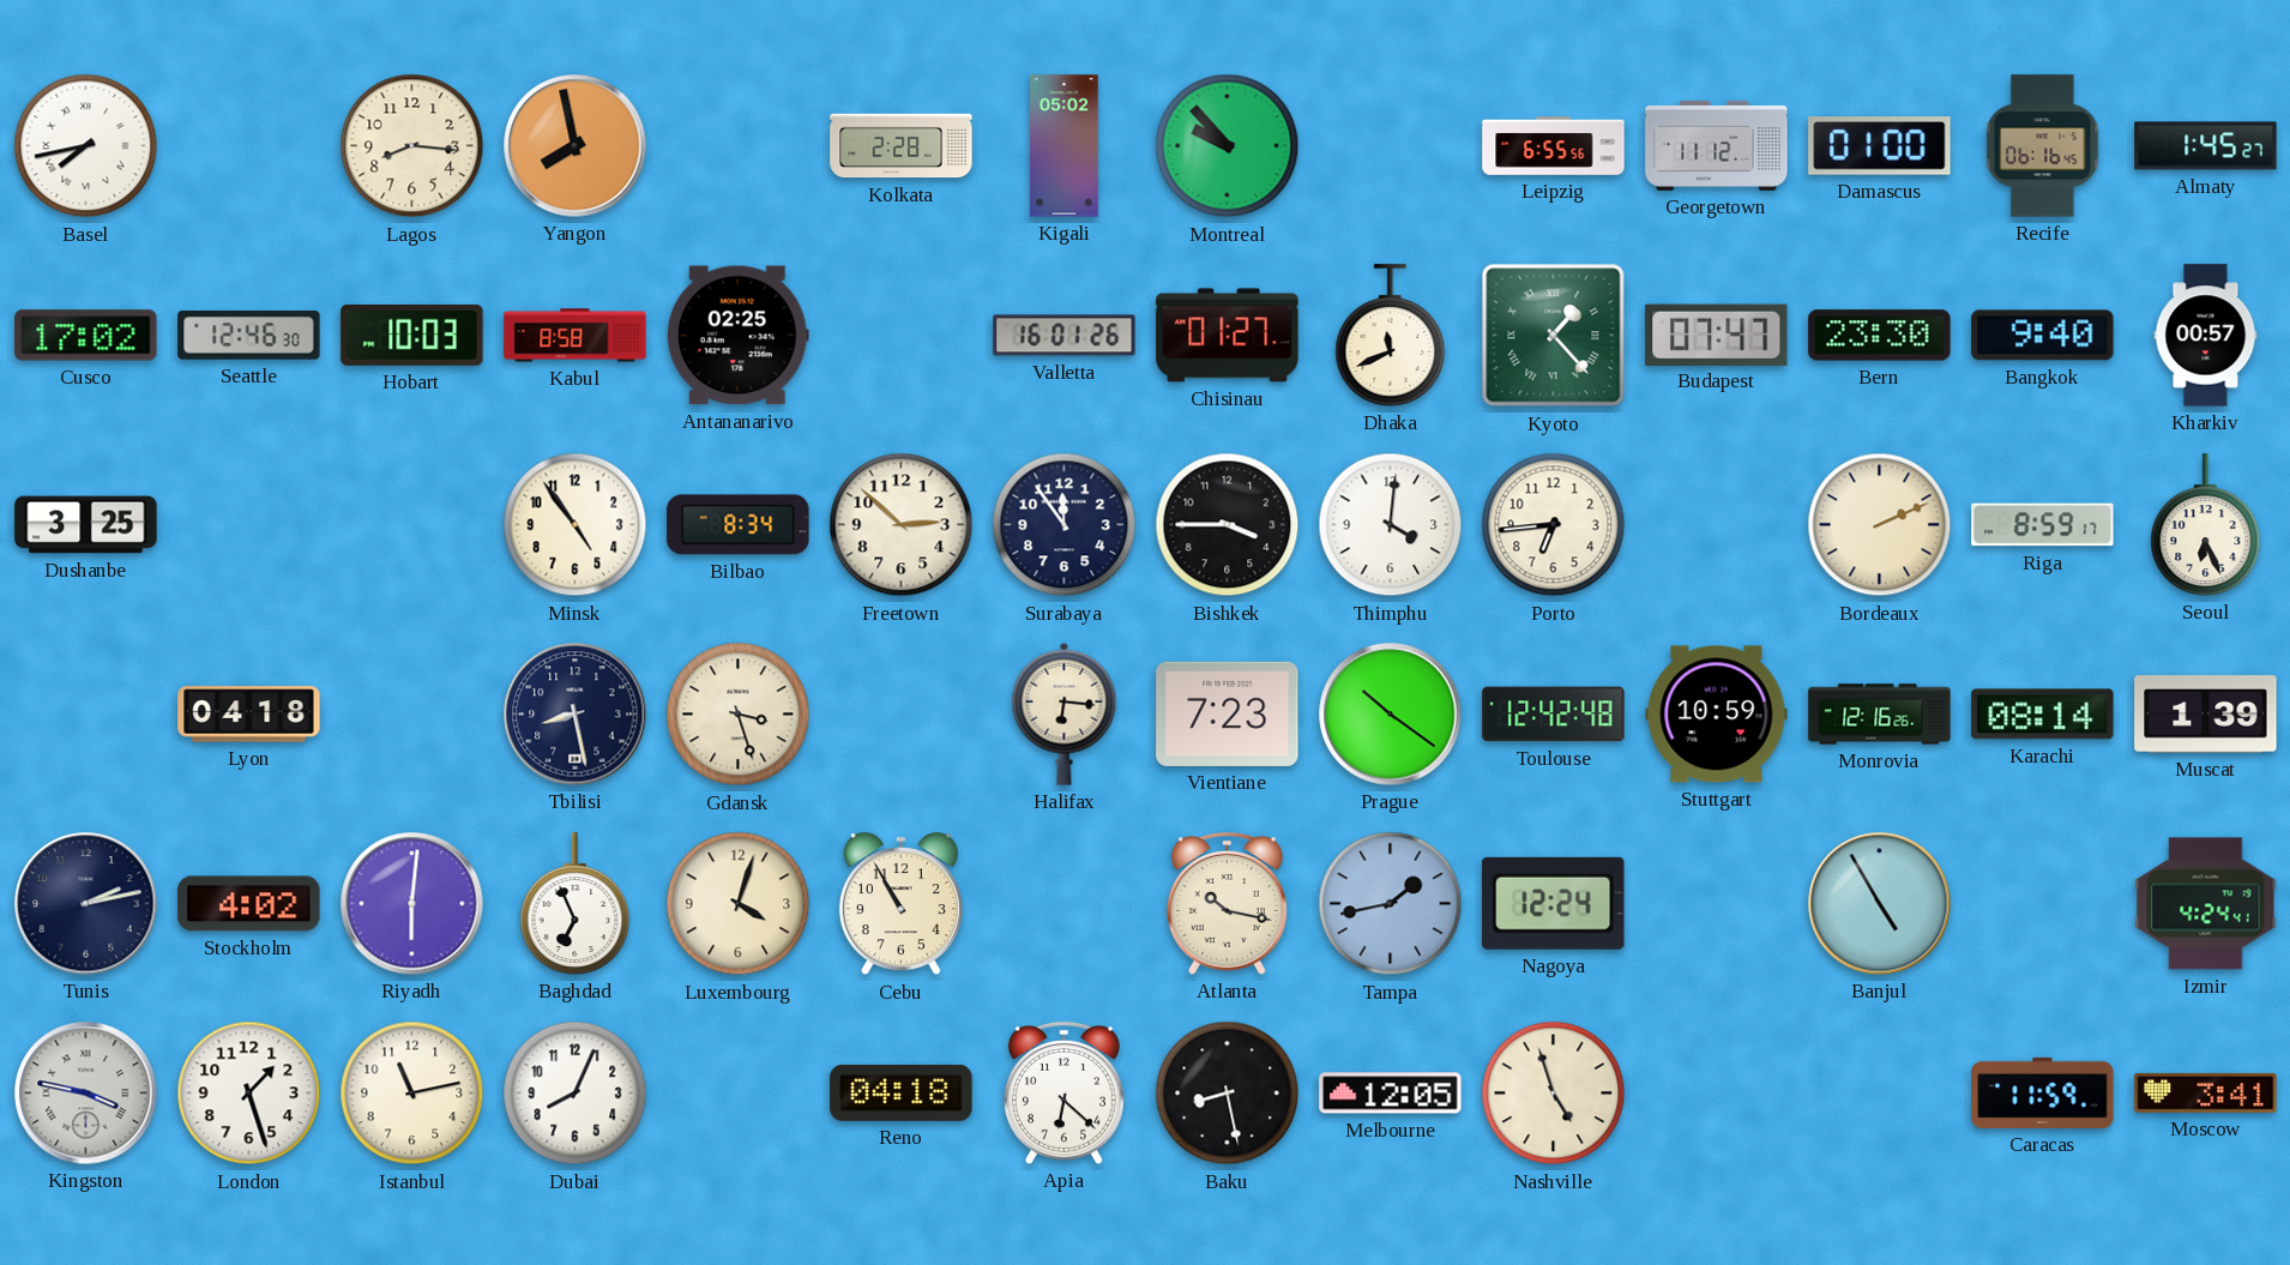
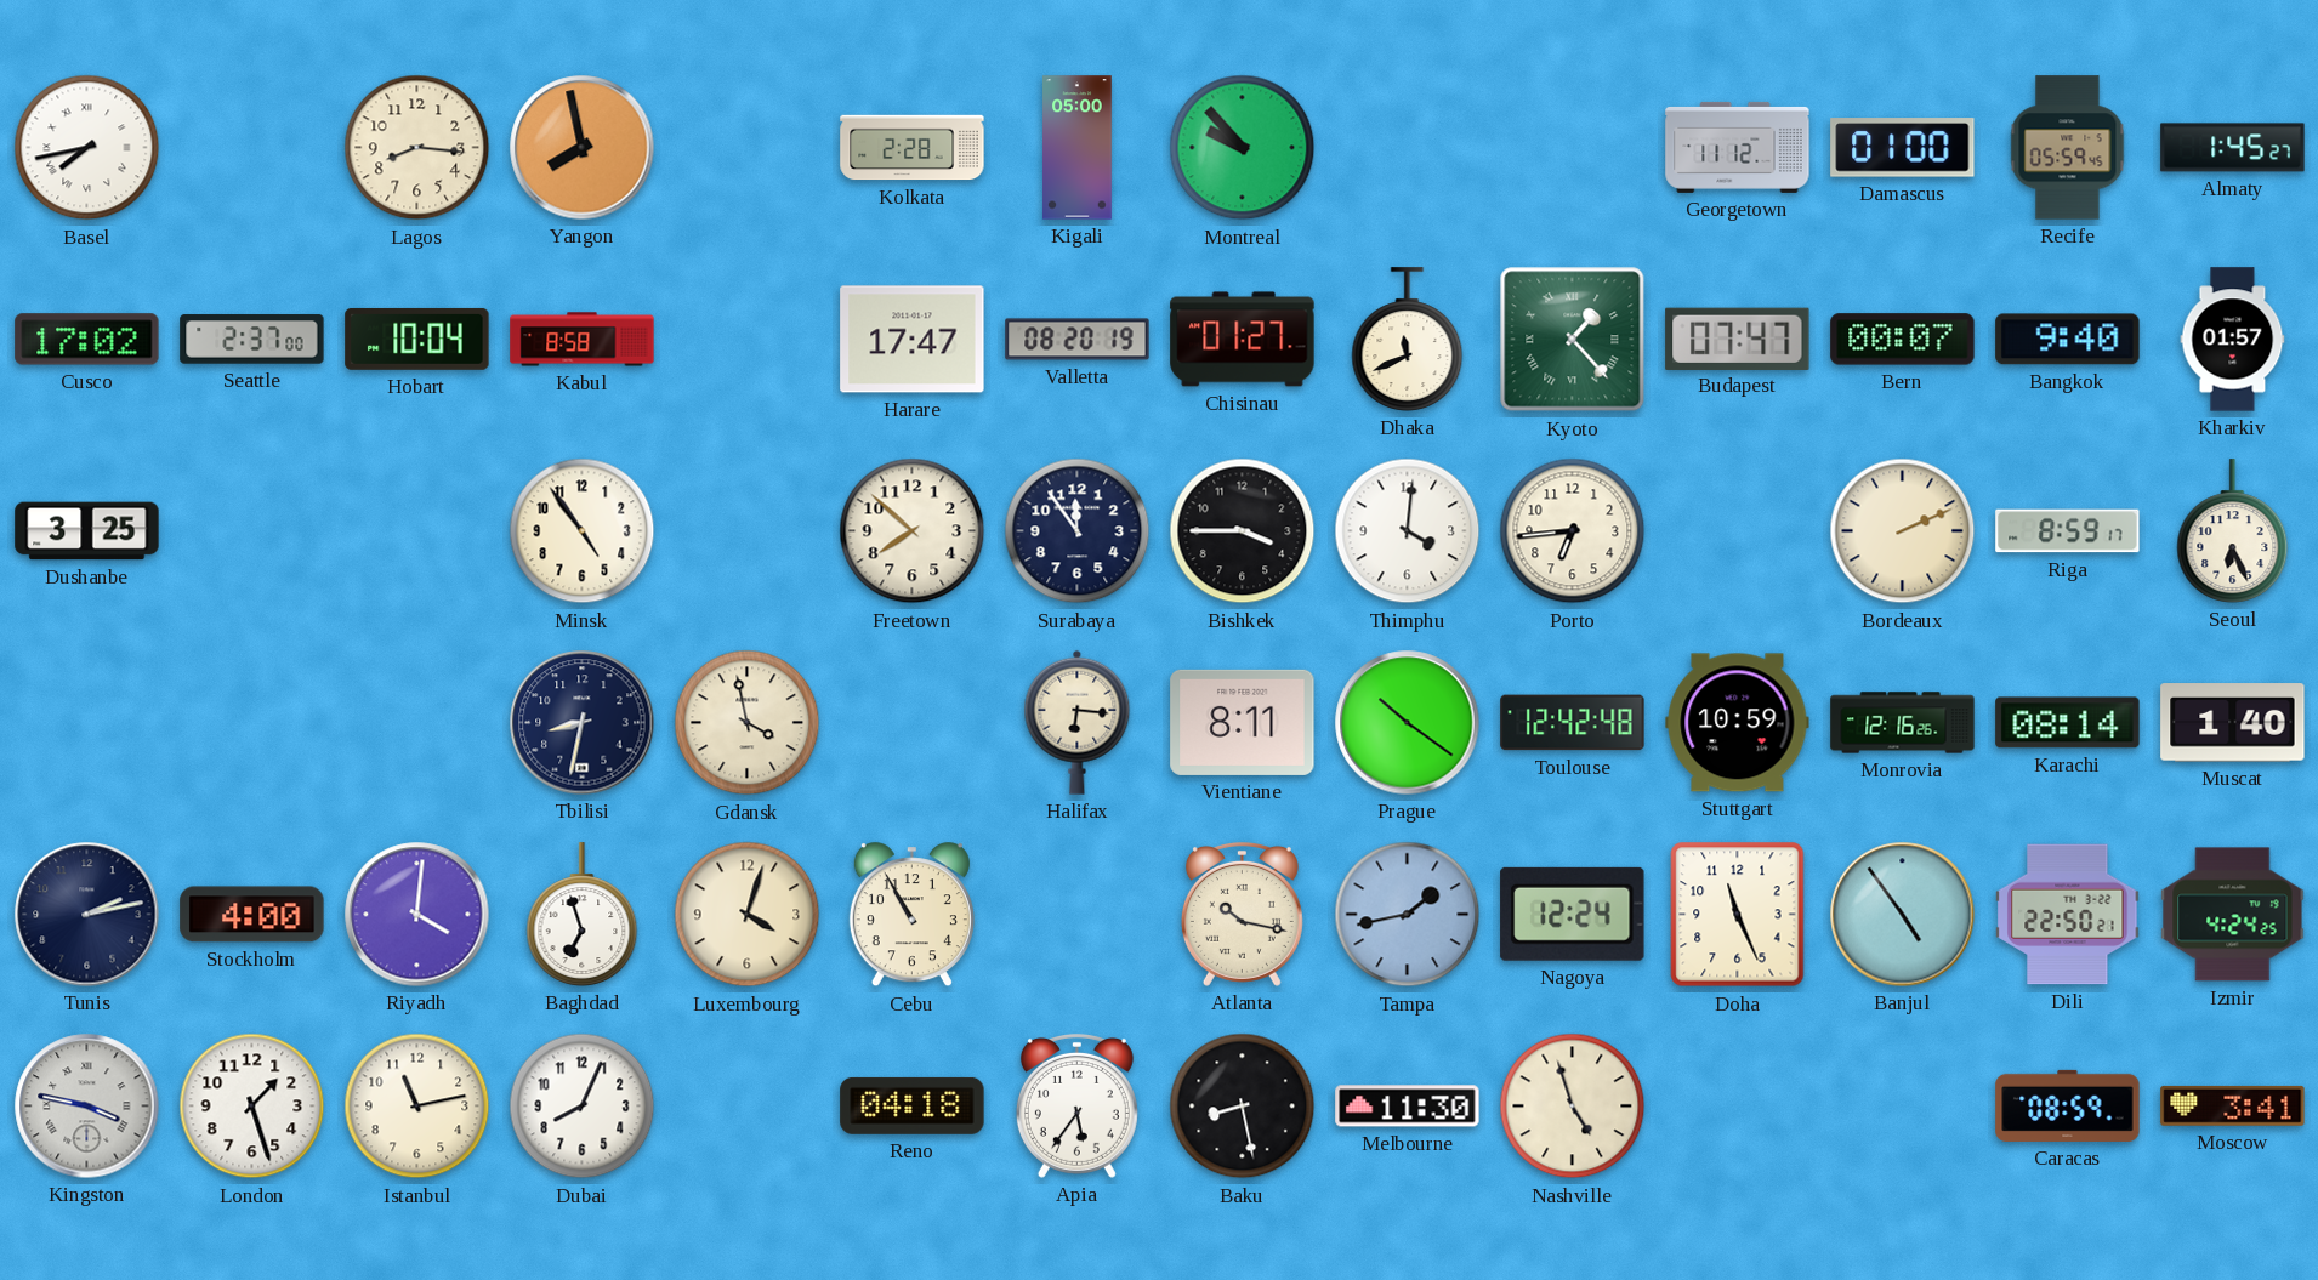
Kigali: 05:02 -> 05:00 (1078, 148)
Leipzig: 6:55 -> none (1554, 146)
Recife: 06:16 -> 05:59 (2068, 148)
Seattle: 12:46 -> 2:37 (252, 340)
Hobart: 10:03 -> 10:04 (417, 339)
Antananarivo: 02:25 -> none (737, 336)
Harare: none -> 17:47 (913, 340)
Valletta: 16:01 -> 08:20 (1078, 340)
Bern: 23:30 -> 00:07 (1903, 340)
Kharkiv: 00:57 -> 01:57 (2233, 340)
Bilbao: 8:34 -> none (739, 525)
Freetown: 2:52 -> 7:52 (913, 531)
Lyon: 04:18 -> none (249, 715)
Tbilisi: 8:28 -> 8:32 (583, 723)
Gdansk: 3:27 -> 3:58 (748, 723)
Vientiane: 7:23 -> 8:11 (1243, 722)
Muscat: 1:39 -> 1:40 (2233, 723)
Stockholm: 4:02 -> 4:00 (252, 915)
Riyadh: 6:01 -> 4:01 (417, 915)
Baghdad: 6:56 -> 6:57 (583, 915)
Doha: none -> 11:26 (1738, 915)
Banjul: 4:55 -> 4:54 (1903, 915)
Dili: none -> 22:50 (2068, 915)
Izmir: 4:24:41 -> 4:24:25 (2233, 915)
Apia: 6:22 -> 5:36 (1076, 1105)
Melbourne: 12:05 -> 11:30 (1408, 1107)
Caracas: 11:59 -> 08:59 (2068, 1105)
